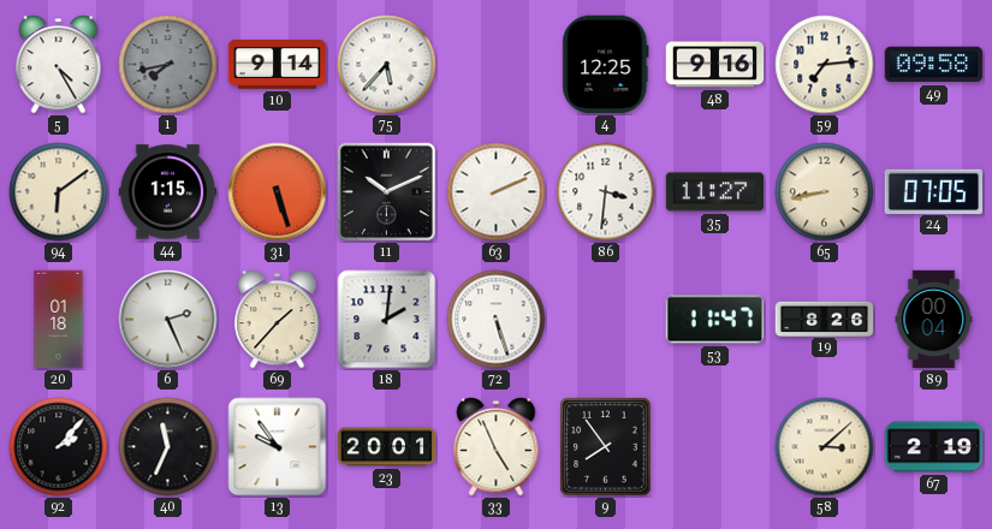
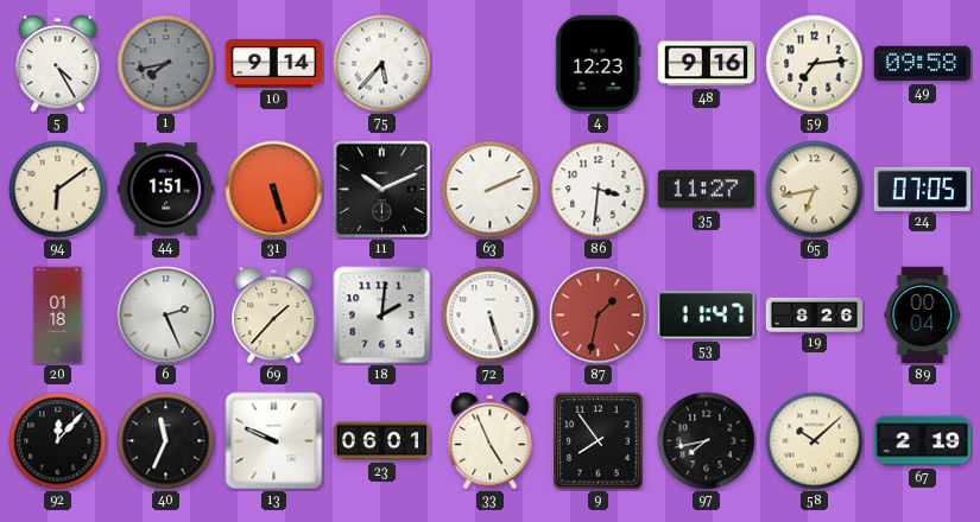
4: 12:25 -> 12:23 (599, 64)
44: 1:15 -> 1:51 (166, 190)
65: 8:43 -> 6:43 (815, 190)
87: none -> 1:32 (599, 316)
92: 2:07 -> 12:07 (58, 441)
13: 9:54 -> 9:49 (274, 441)
23: 20:01 -> 06:01 (382, 441)
97: none -> 7:43 (707, 441)
58: 3:08 -> 10:08 (815, 441)
